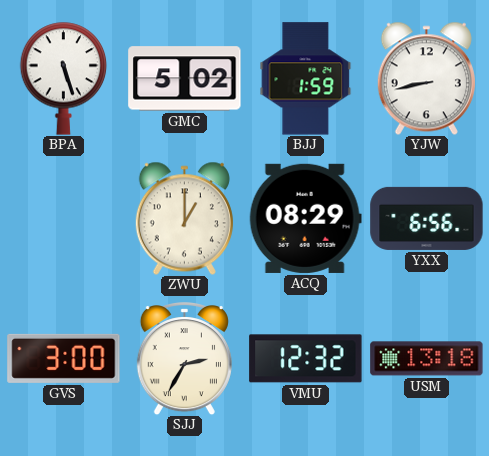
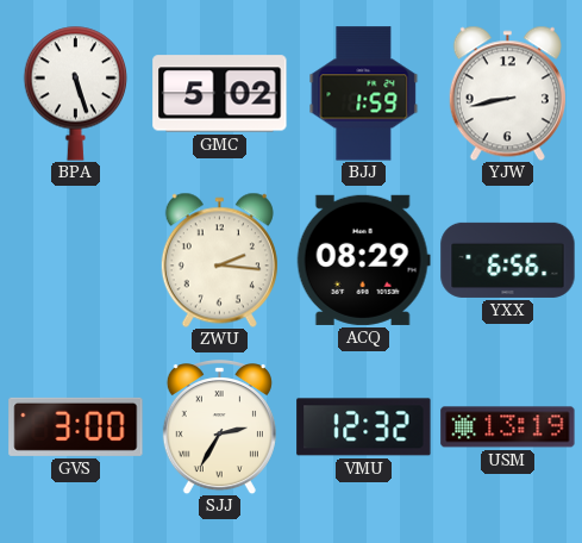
ZWU: 1:00 -> 2:16 (219, 260)
USM: 13:18 -> 13:19 (508, 427)
